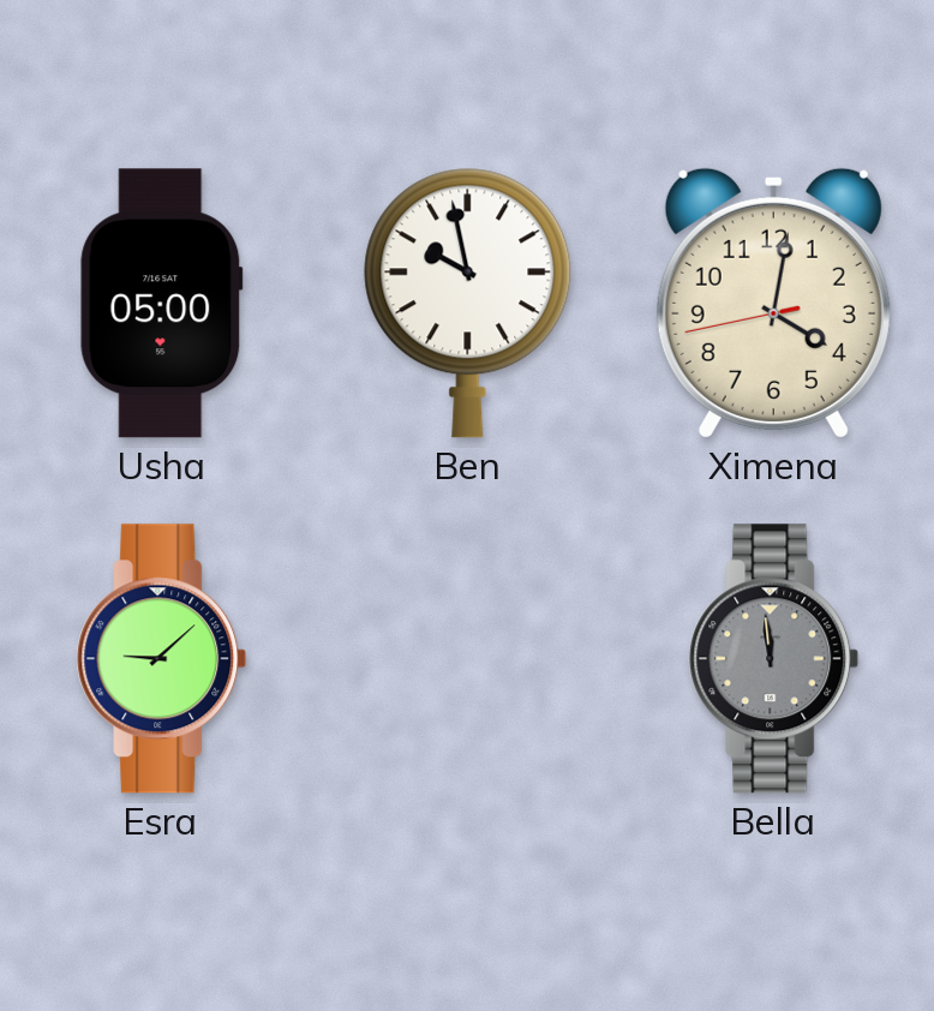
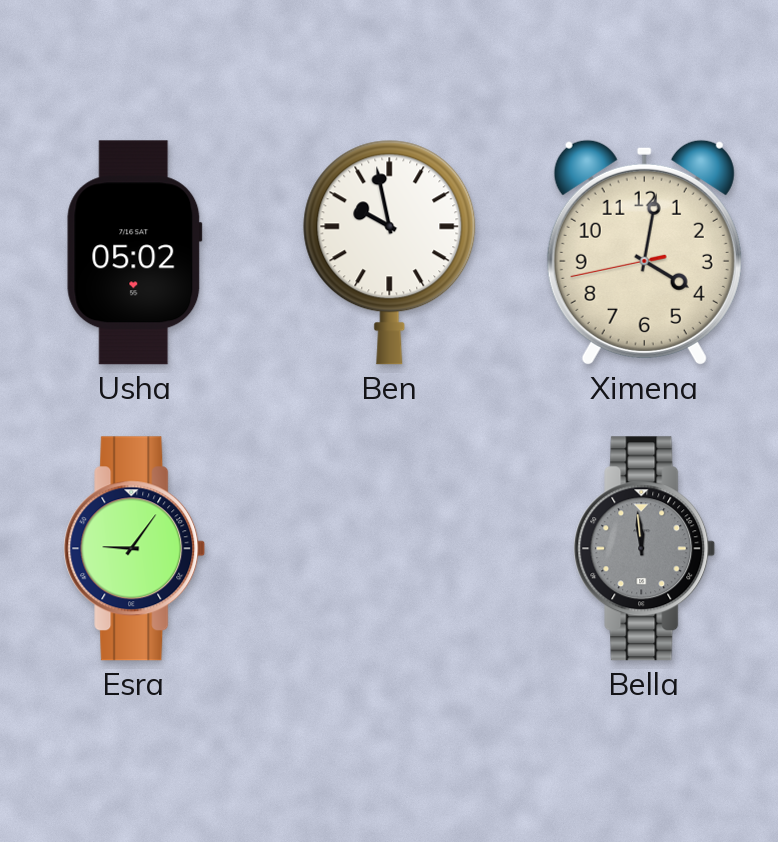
Usha: 05:00 -> 05:02 (135, 253)
Esra: 9:08 -> 9:06 (135, 549)
